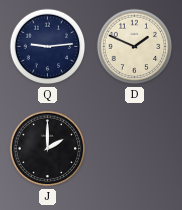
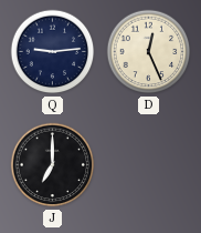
D: 1:49 -> 12:26 (149, 52)
J: 2:00 -> 7:00 (53, 165)
